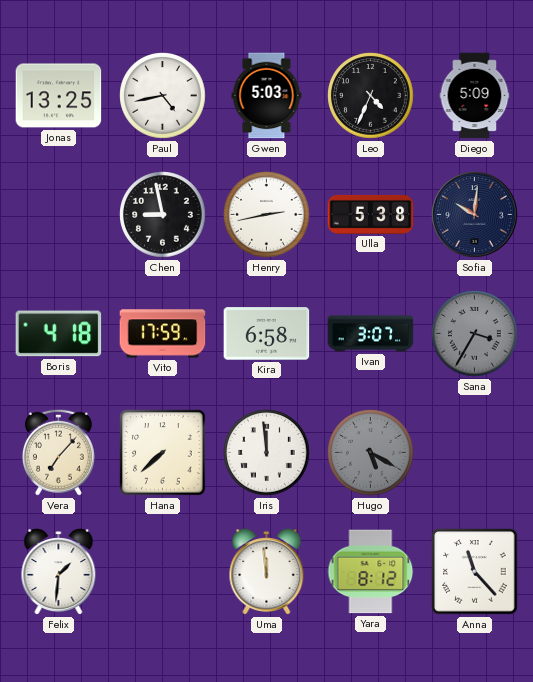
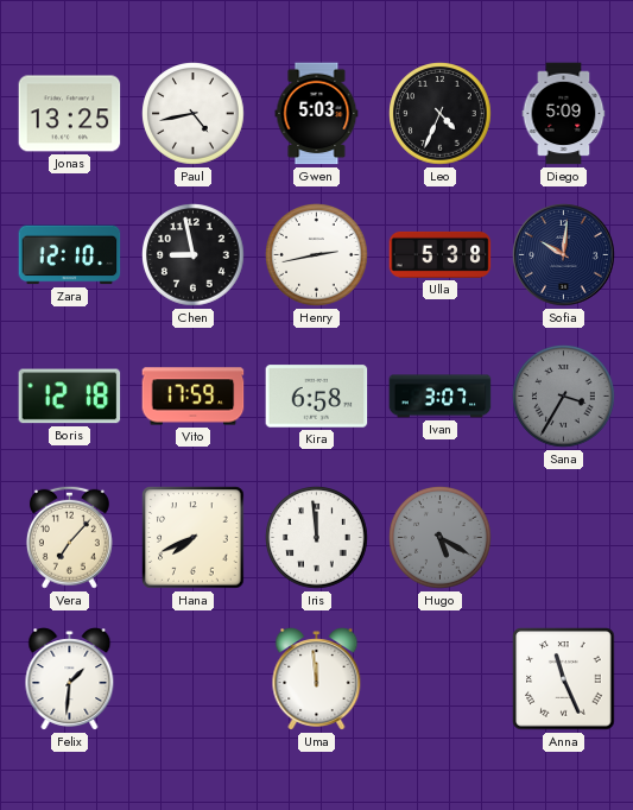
Zara: none -> 12:10 (70, 255)
Boris: 4:18 -> 12:18 (70, 397)
Hana: 7:38 -> 7:41 (194, 538)
Yara: 8:12 -> none (371, 572)
Anna: 11:23 -> 11:26 (564, 679)
